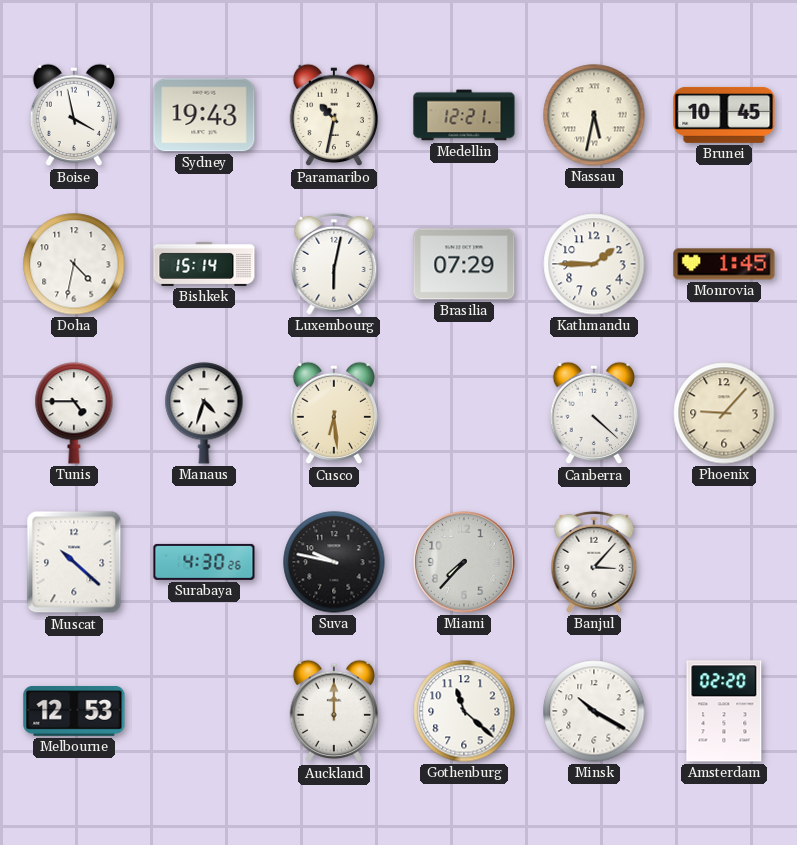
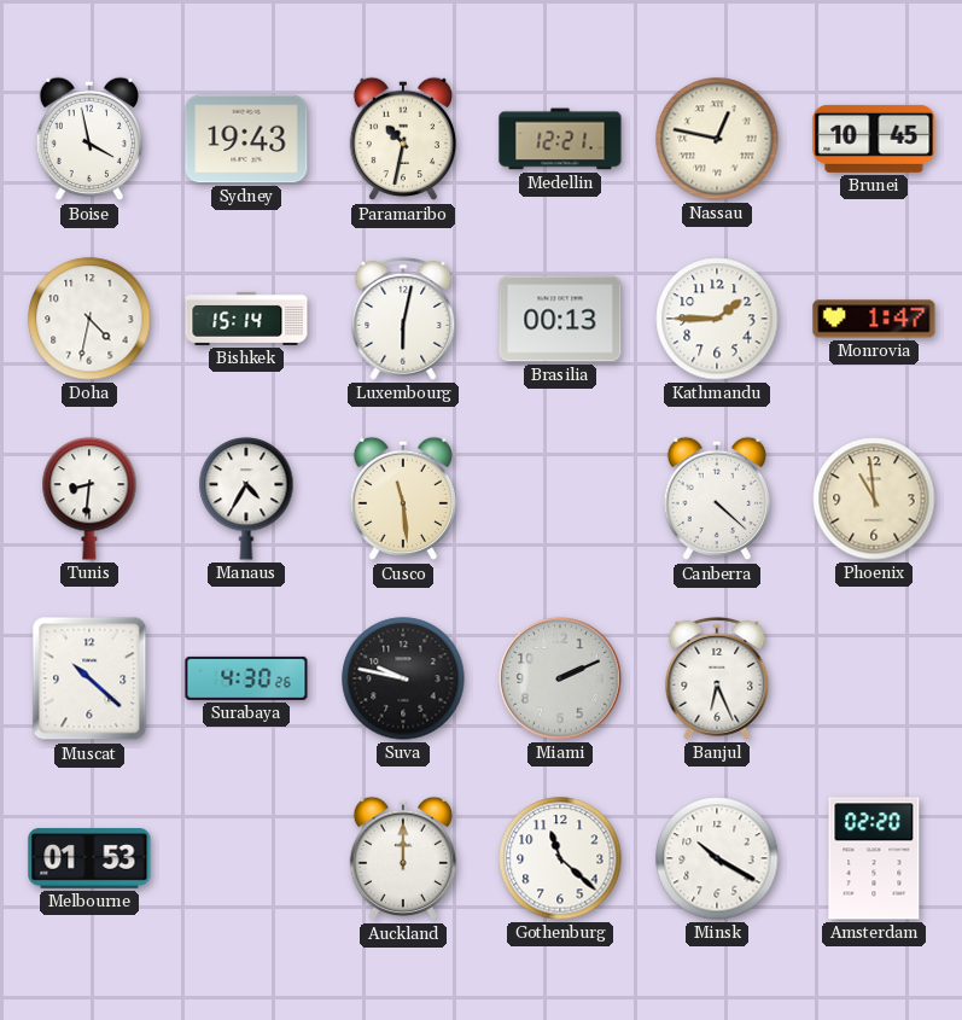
Nassau: 5:32 -> 12:47 (717, 139)
Brasilia: 07:29 -> 00:13 (560, 319)
Monrovia: 1:45 -> 1:47 (874, 319)
Tunis: 4:45 -> 8:31 (89, 499)
Manaus: 4:33 -> 4:35 (246, 499)
Cusco: 6:29 -> 11:29 (403, 499)
Phoenix: 9:07 -> 10:59 (874, 499)
Miami: 7:37 -> 2:11 (560, 678)
Banjul: 3:07 -> 6:26 (717, 678)
Melbourne: 12:53 -> 01:53 (89, 858)
